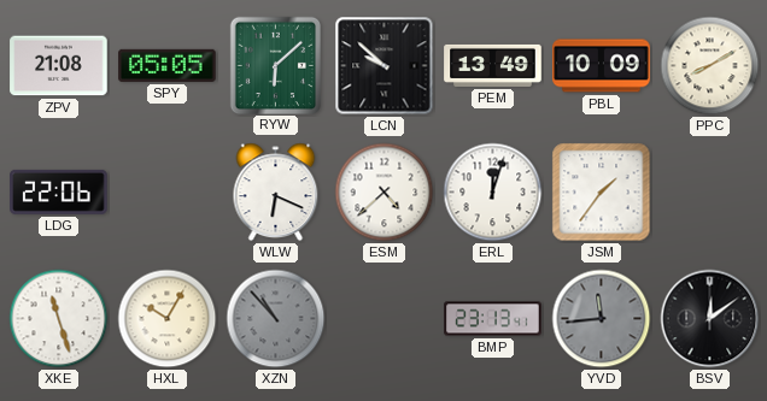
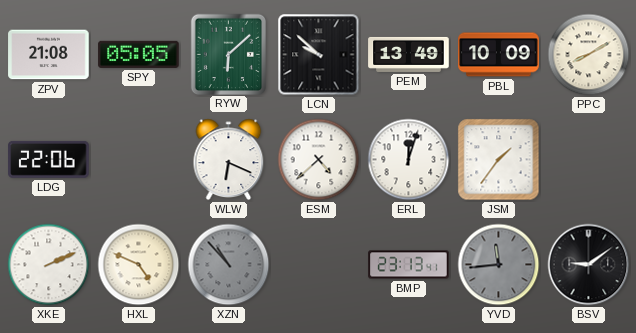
XKE: 11:27 -> 2:11 (49, 265)
HXL: 10:05 -> 4:49 (139, 265)
BSV: 12:09 -> 9:09 (589, 265)
